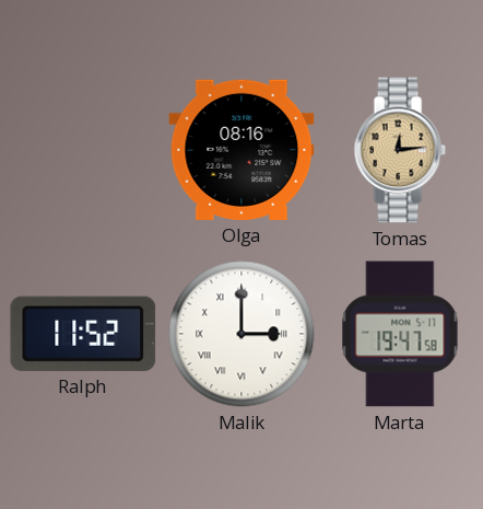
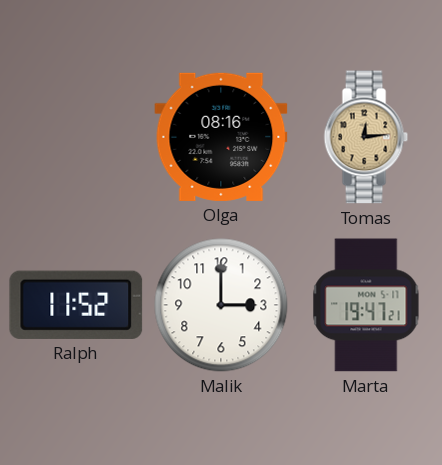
Malik numerals: Roman -> Arabic (221, 305)
Marta: 19:47:58 -> 19:47:21 (366, 305)
